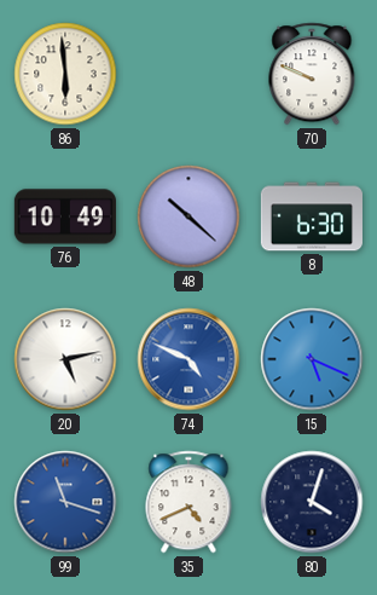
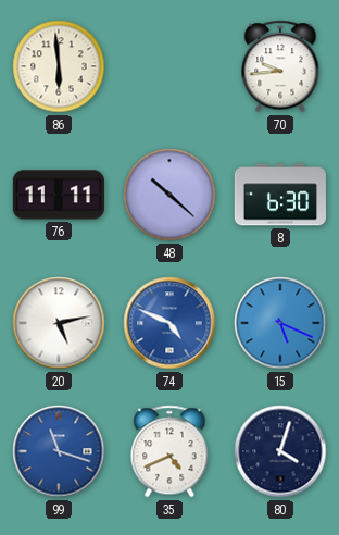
70: 9:49 -> 9:44 (280, 66)
76: 10:49 -> 11:11 (59, 195)
